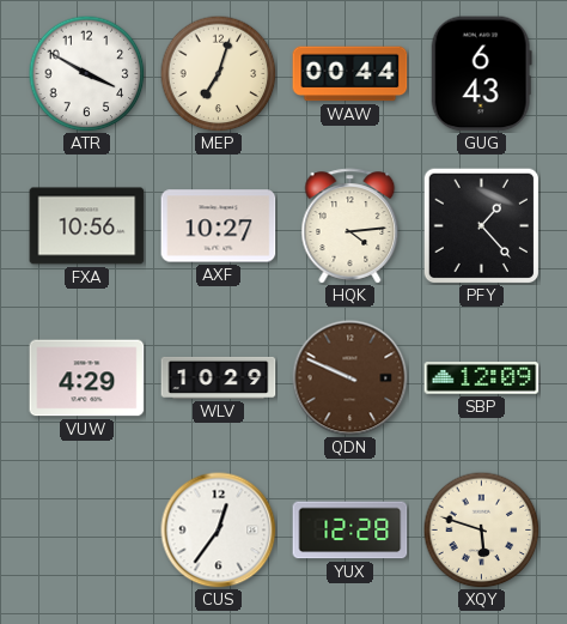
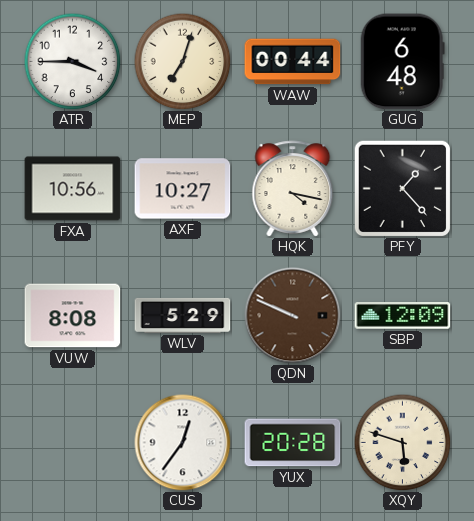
ATR: 3:50 -> 3:45 (72, 61)
GUG: 6:43 -> 6:48 (402, 62)
HQK: 4:14 -> 4:17 (293, 189)
VUW: 4:29 -> 8:08 (73, 316)
WLV: 10:29 -> 5:29 (183, 315)
YUX: 12:28 -> 20:28 (293, 443)
